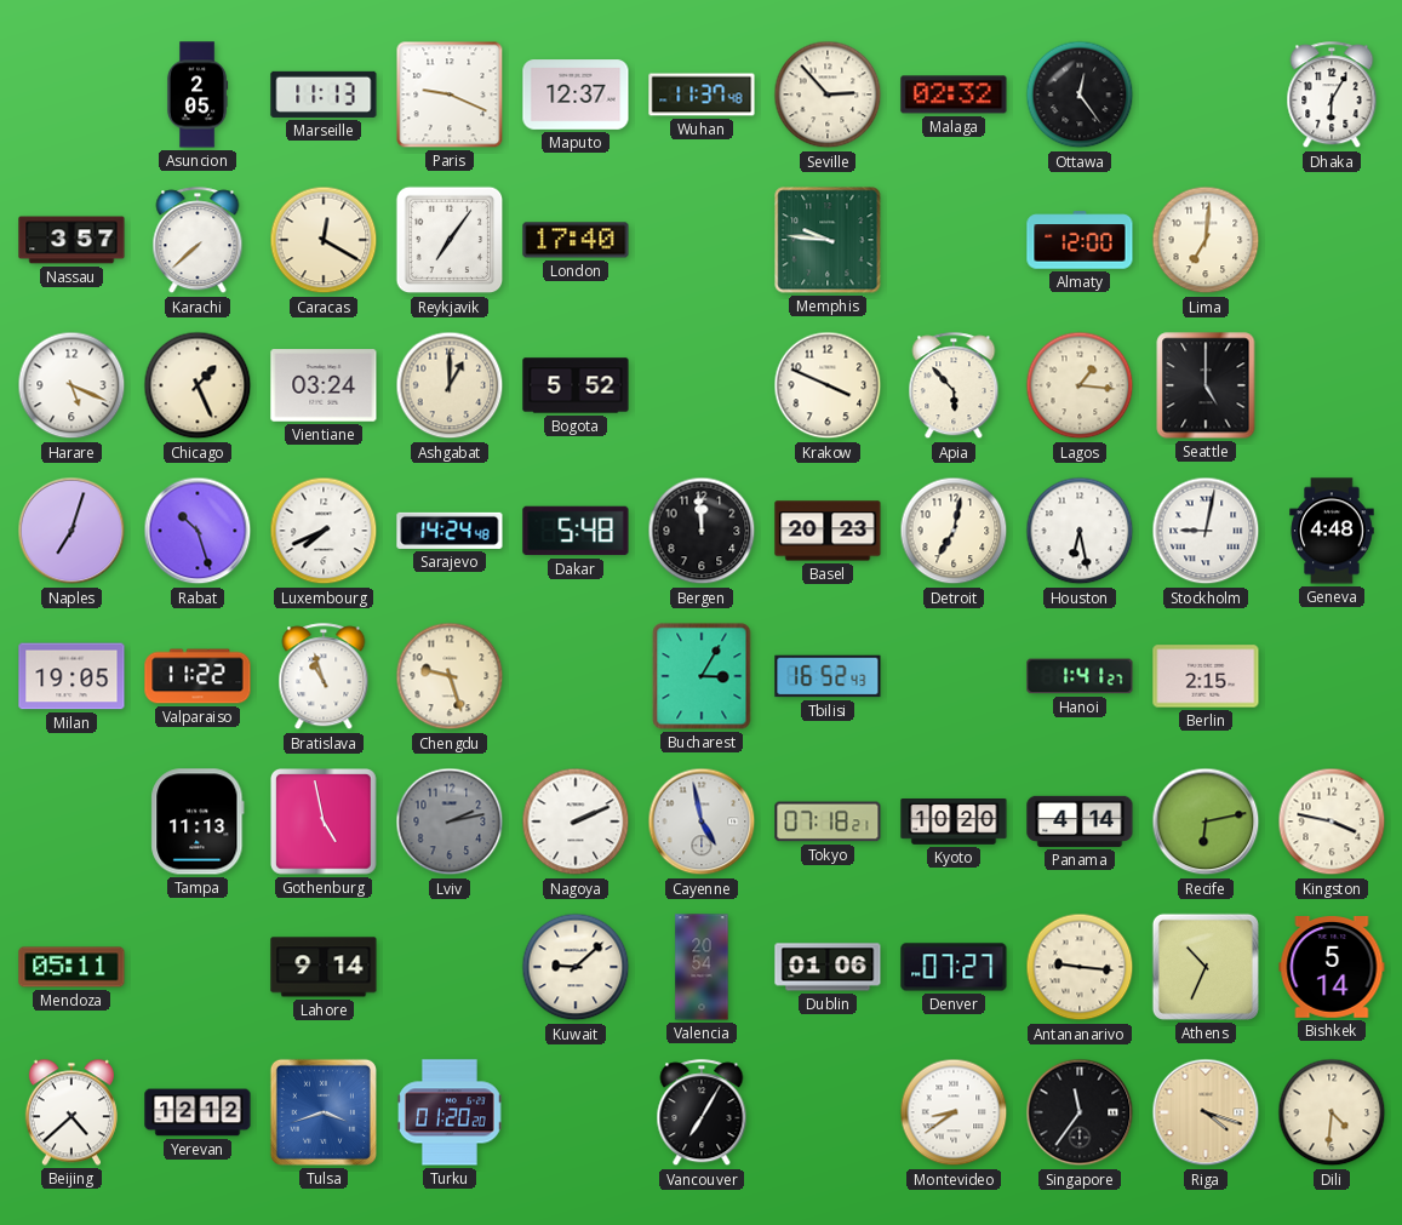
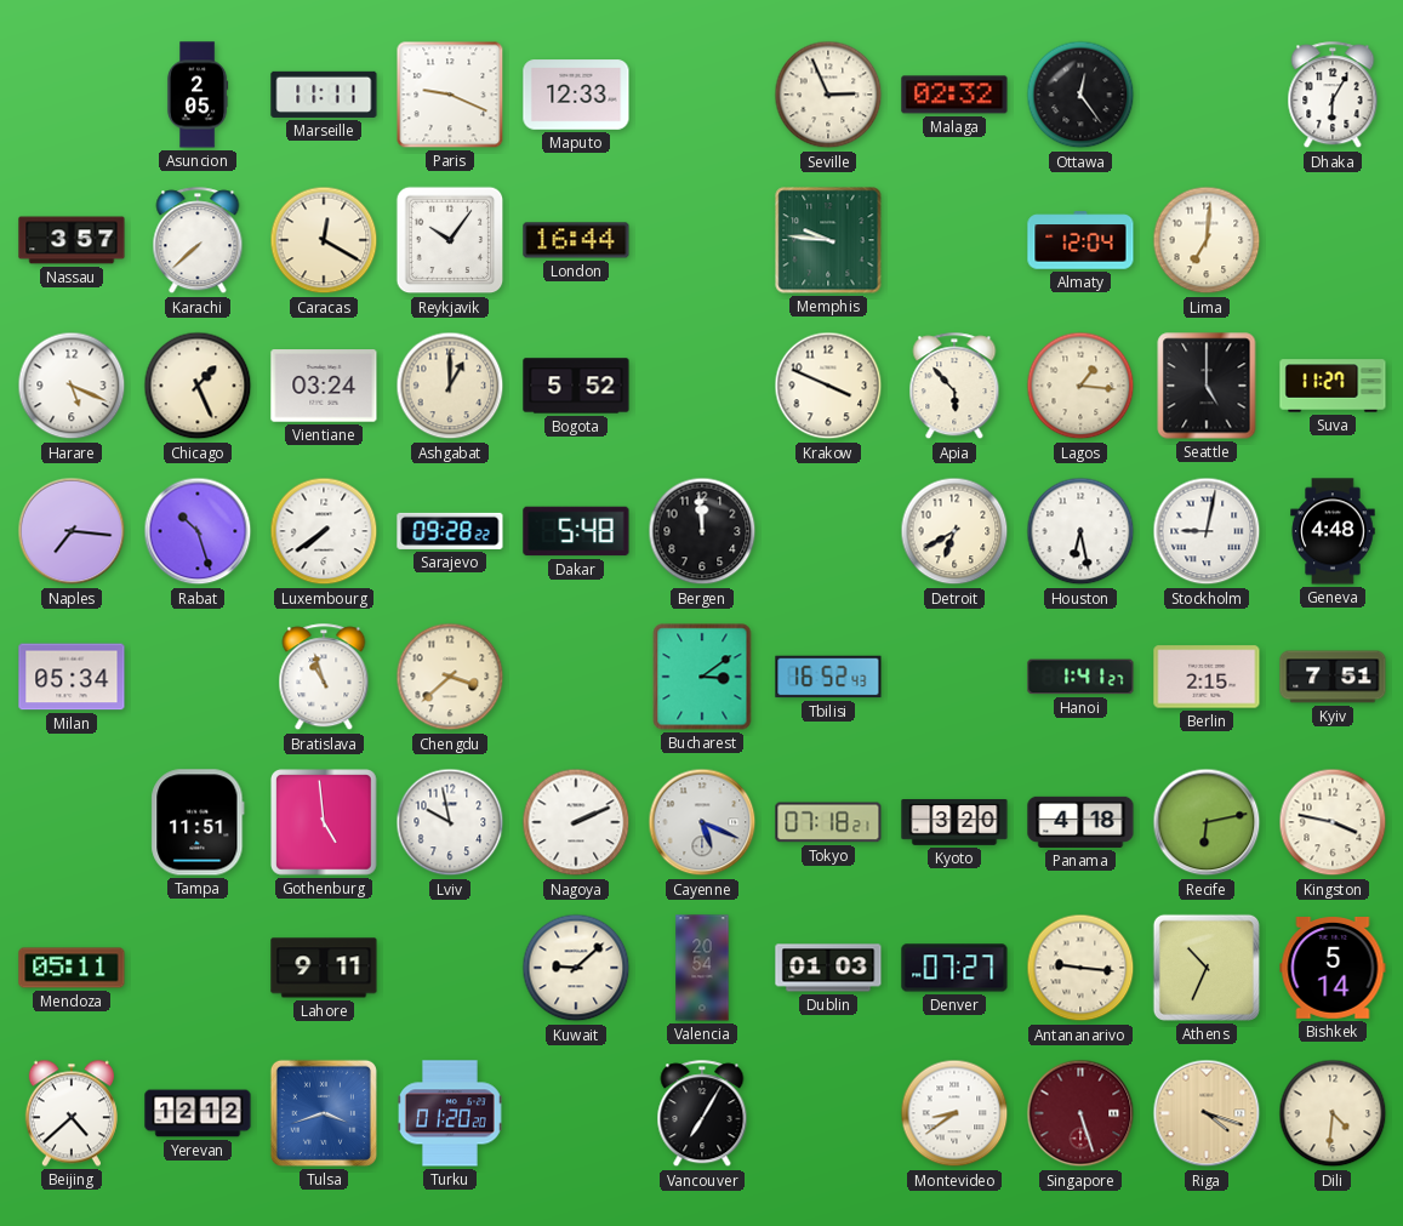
Marseille: 11:13 -> 11:11 (324, 95)
Maputo: 12:37 -> 12:33 (576, 95)
Wuhan: 11:37 -> none (702, 95)
Seville: 2:53 -> 2:56 (828, 95)
Reykjavik: 7:06 -> 10:06 (450, 240)
London: 17:40 -> 16:44 (576, 240)
Almaty: 12:00 -> 12:04 (1080, 240)
Suva: none -> 11:27 (1333, 386)
Naples: 7:03 -> 7:16 (72, 531)
Luxembourg: 7:41 -> 7:39 (324, 531)
Sarajevo: 14:24 -> 09:28 (450, 531)
Basel: 20:23 -> none (828, 531)
Detroit: 7:02 -> 6:40 (954, 531)
Milan: 19:05 -> 05:34 (72, 677)
Valparaiso: 11:22 -> none (198, 676)
Chengdu: 9:27 -> 3:38 (450, 677)
Bucharest: 3:05 -> 3:09 (702, 677)
Kyiv: none -> 7:51 (1333, 677)
Tampa: 11:13 -> 11:51 (198, 822)
Gothenburg: 4:58 -> 4:59 (325, 823)
Lviv: 2:13 -> 9:58 (450, 822)
Lviv dial: grey -> white (450, 822)
Cayenne: 4:58 -> 5:19 (702, 822)
Kyoto: 10:20 -> 3:20 (954, 823)
Panama: 4:14 -> 4:18 (1080, 822)
Lahore: 9:14 -> 9:11 (324, 968)
Dublin: 01:06 -> 01:03 (828, 968)
Singapore: 11:36 -> 5:27 (1080, 1113)
Singapore dial: black -> burgundy (1080, 1113)
